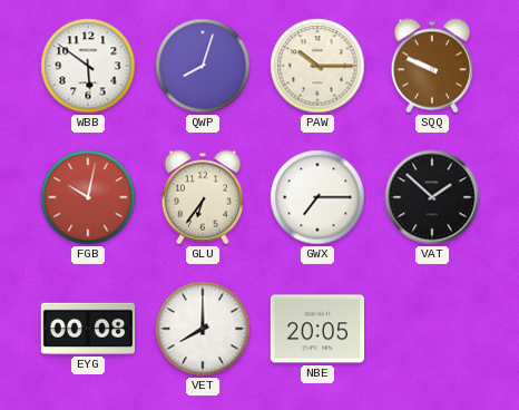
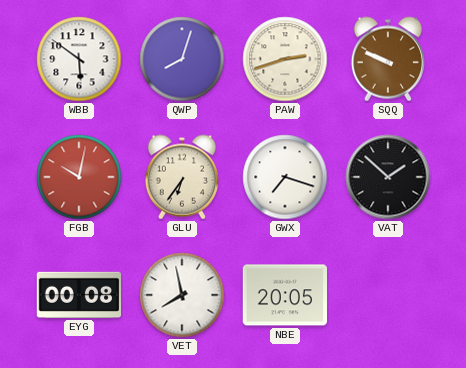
PAW: 10:15 -> 2:42 (285, 59)
GWX: 7:15 -> 7:18 (285, 177)
VET: 8:00 -> 7:58 (182, 295)
